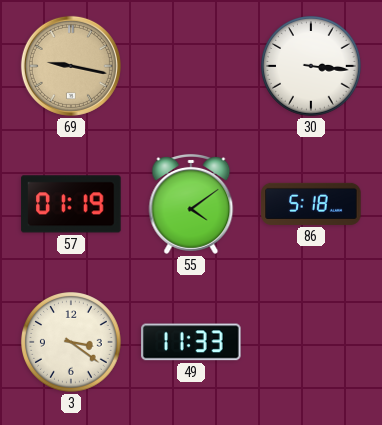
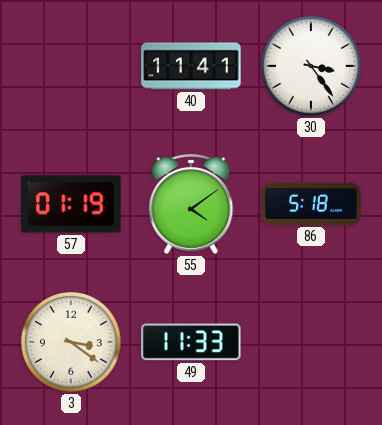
69: 9:17 -> none (71, 66)
40: none -> 11:41 (191, 66)
30: 3:16 -> 3:24 (312, 67)
